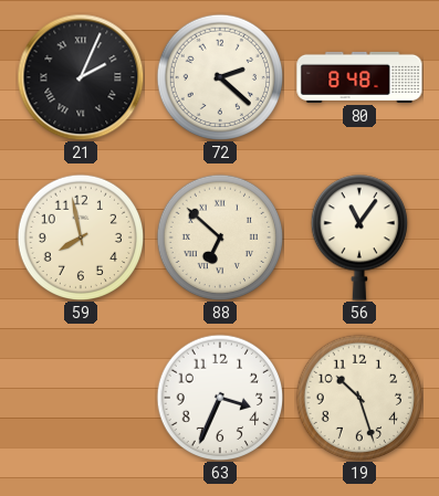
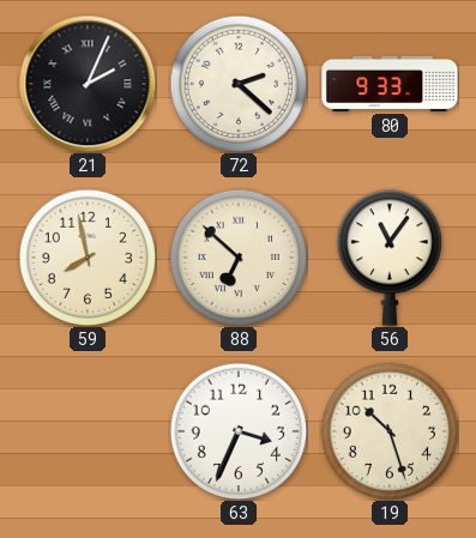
80: 8:48 -> 9:33 (390, 84)
